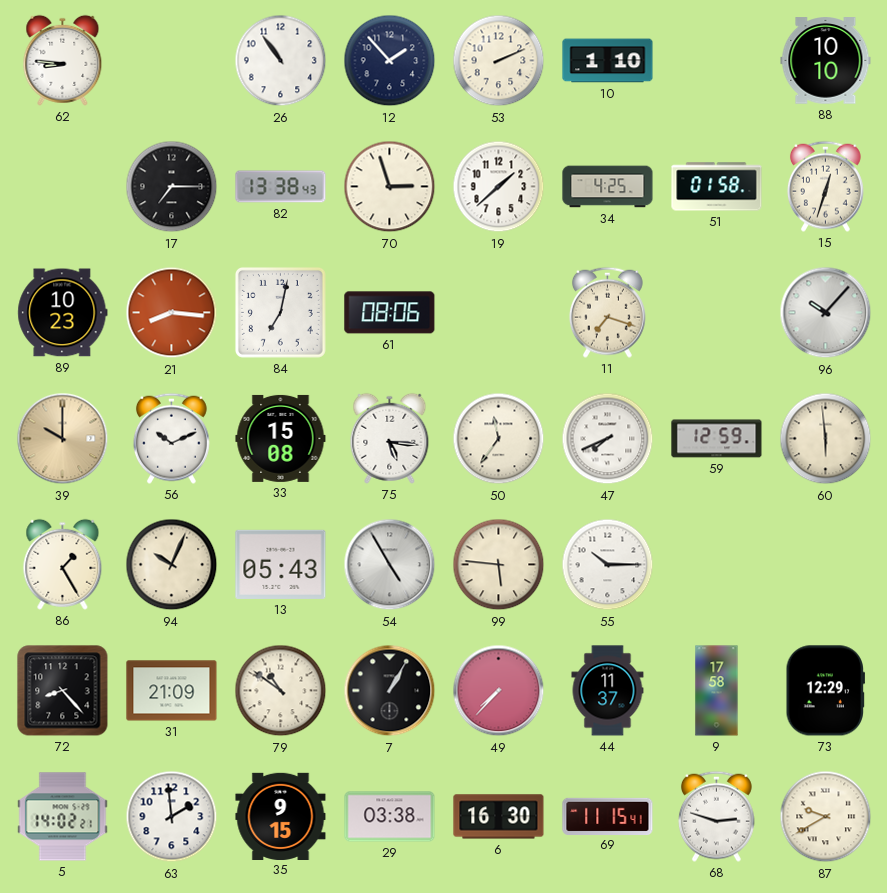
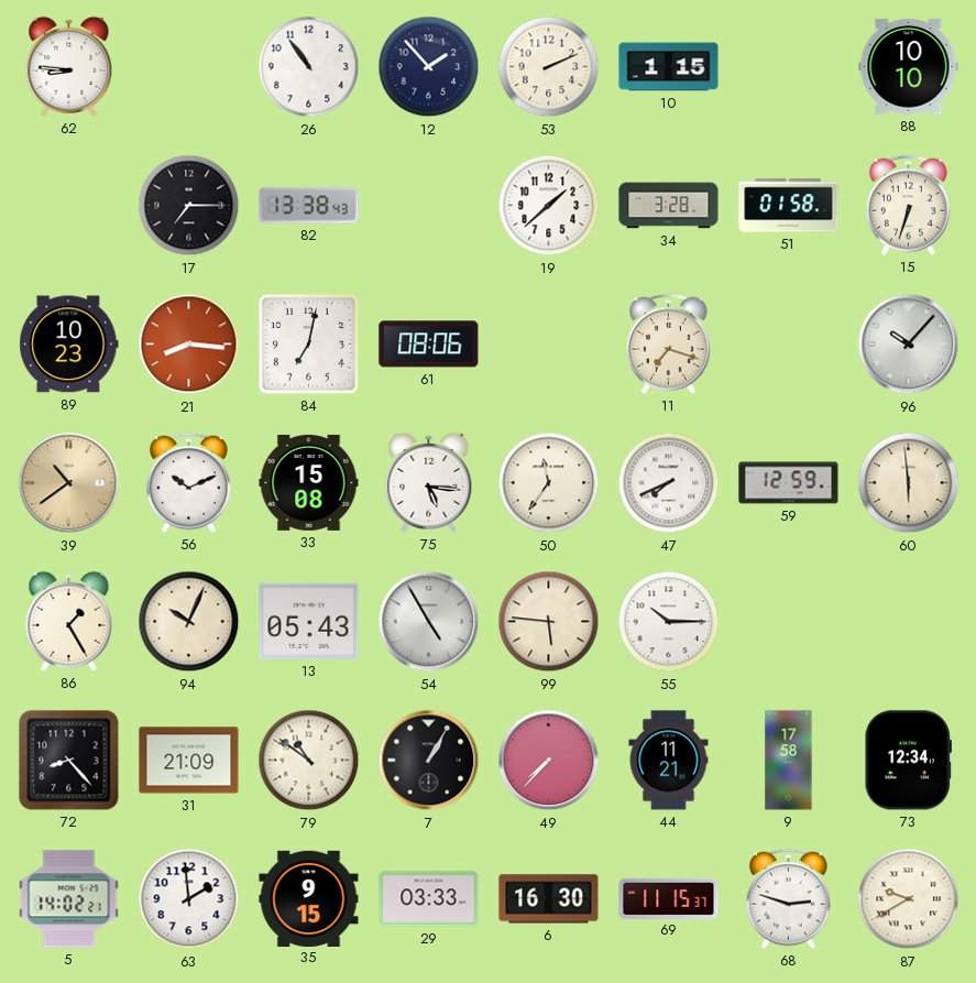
10: 1:10 -> 1:15 (669, 67)
70: 2:57 -> none (390, 187)
34: 4:25 -> 3:28 (669, 206)
15: 12:33 -> 6:33 (908, 205)
39: 10:00 -> 10:39 (69, 483)
44: 11:37 -> 11:21 (669, 761)
73: 12:29 -> 12:34 (908, 761)
29: 03:38 -> 03:33 (429, 899)
69: 11:15:41 -> 11:15:37 (669, 898)
